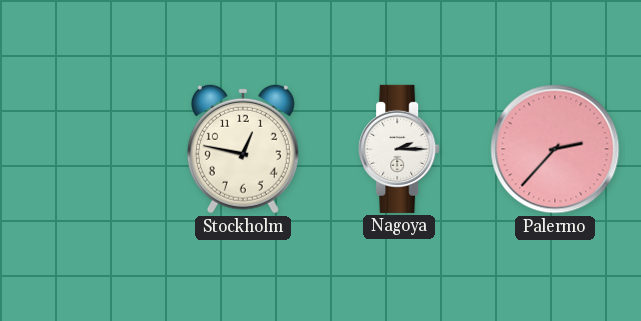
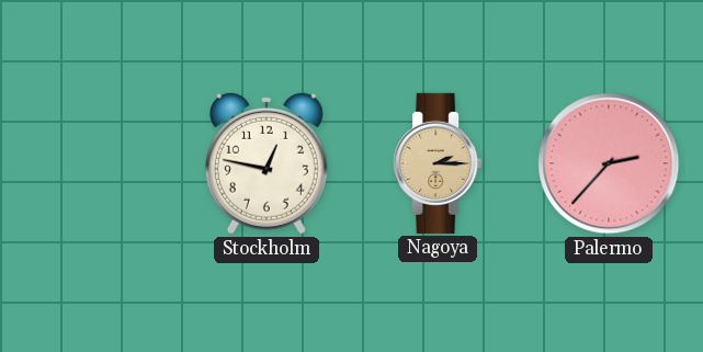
Nagoya dial: white -> champagne (438, 163)
